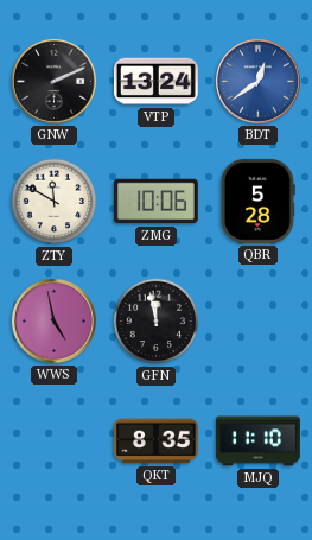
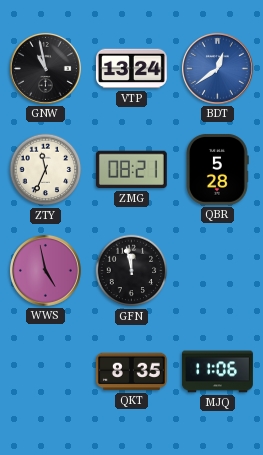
GNW: 2:11 -> 10:58 (45, 68)
ZTY: 11:50 -> 11:34 (46, 170)
ZMG: 10:06 -> 08:21 (131, 170)
MJQ: 11:10 -> 11:06 (218, 372)
